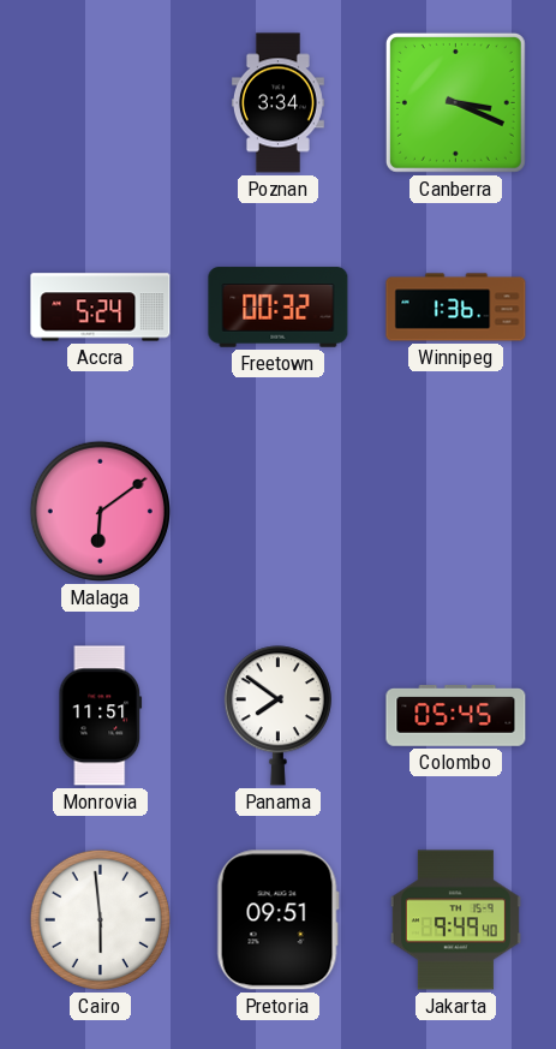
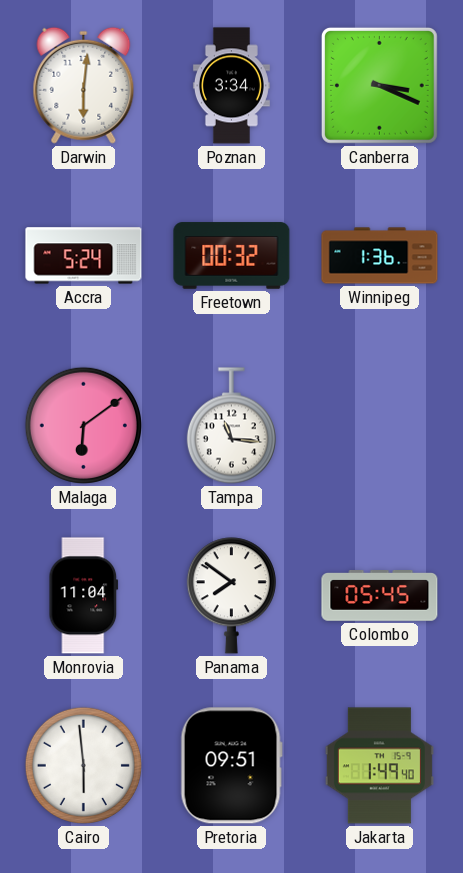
Darwin: none -> 6:01 (84, 85)
Tampa: none -> 11:16 (231, 426)
Monrovia: 11:51 -> 11:04 (84, 596)
Jakarta: 9:49 -> 1:49 (379, 766)
